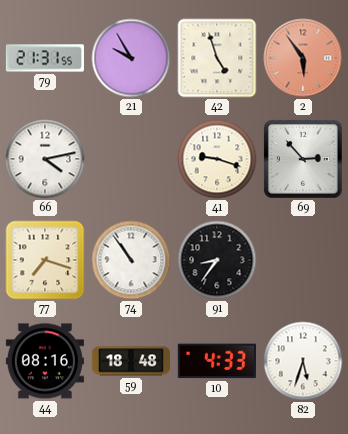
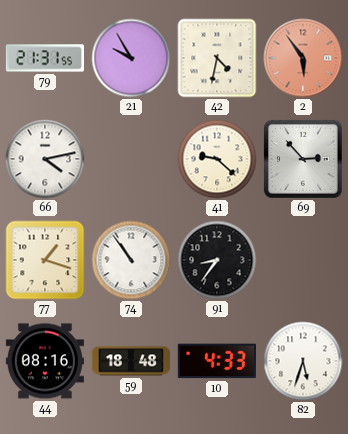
42: 4:57 -> 4:32 (217, 58)
41: 9:18 -> 9:22 (217, 159)
77: 7:18 -> 1:18 (45, 260)
